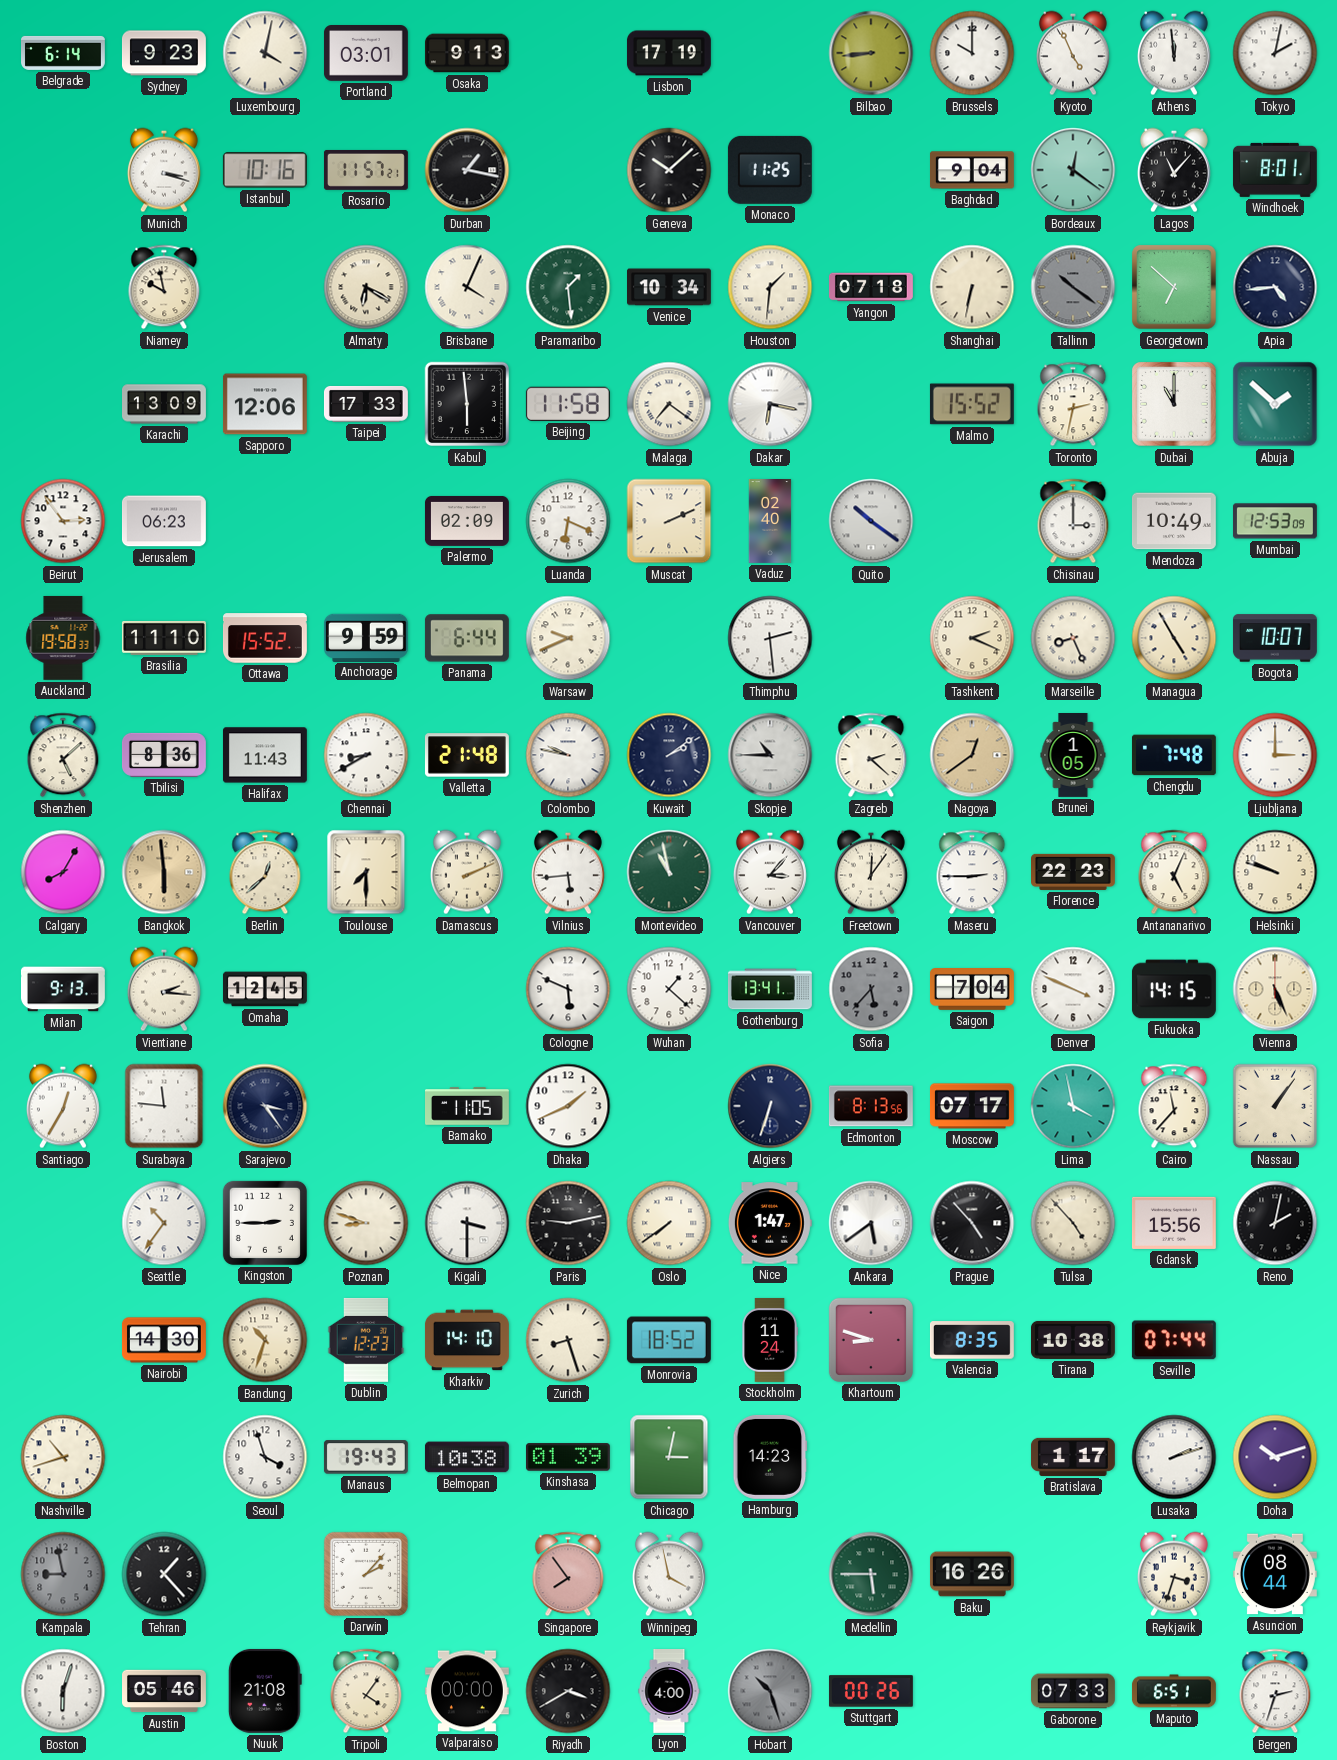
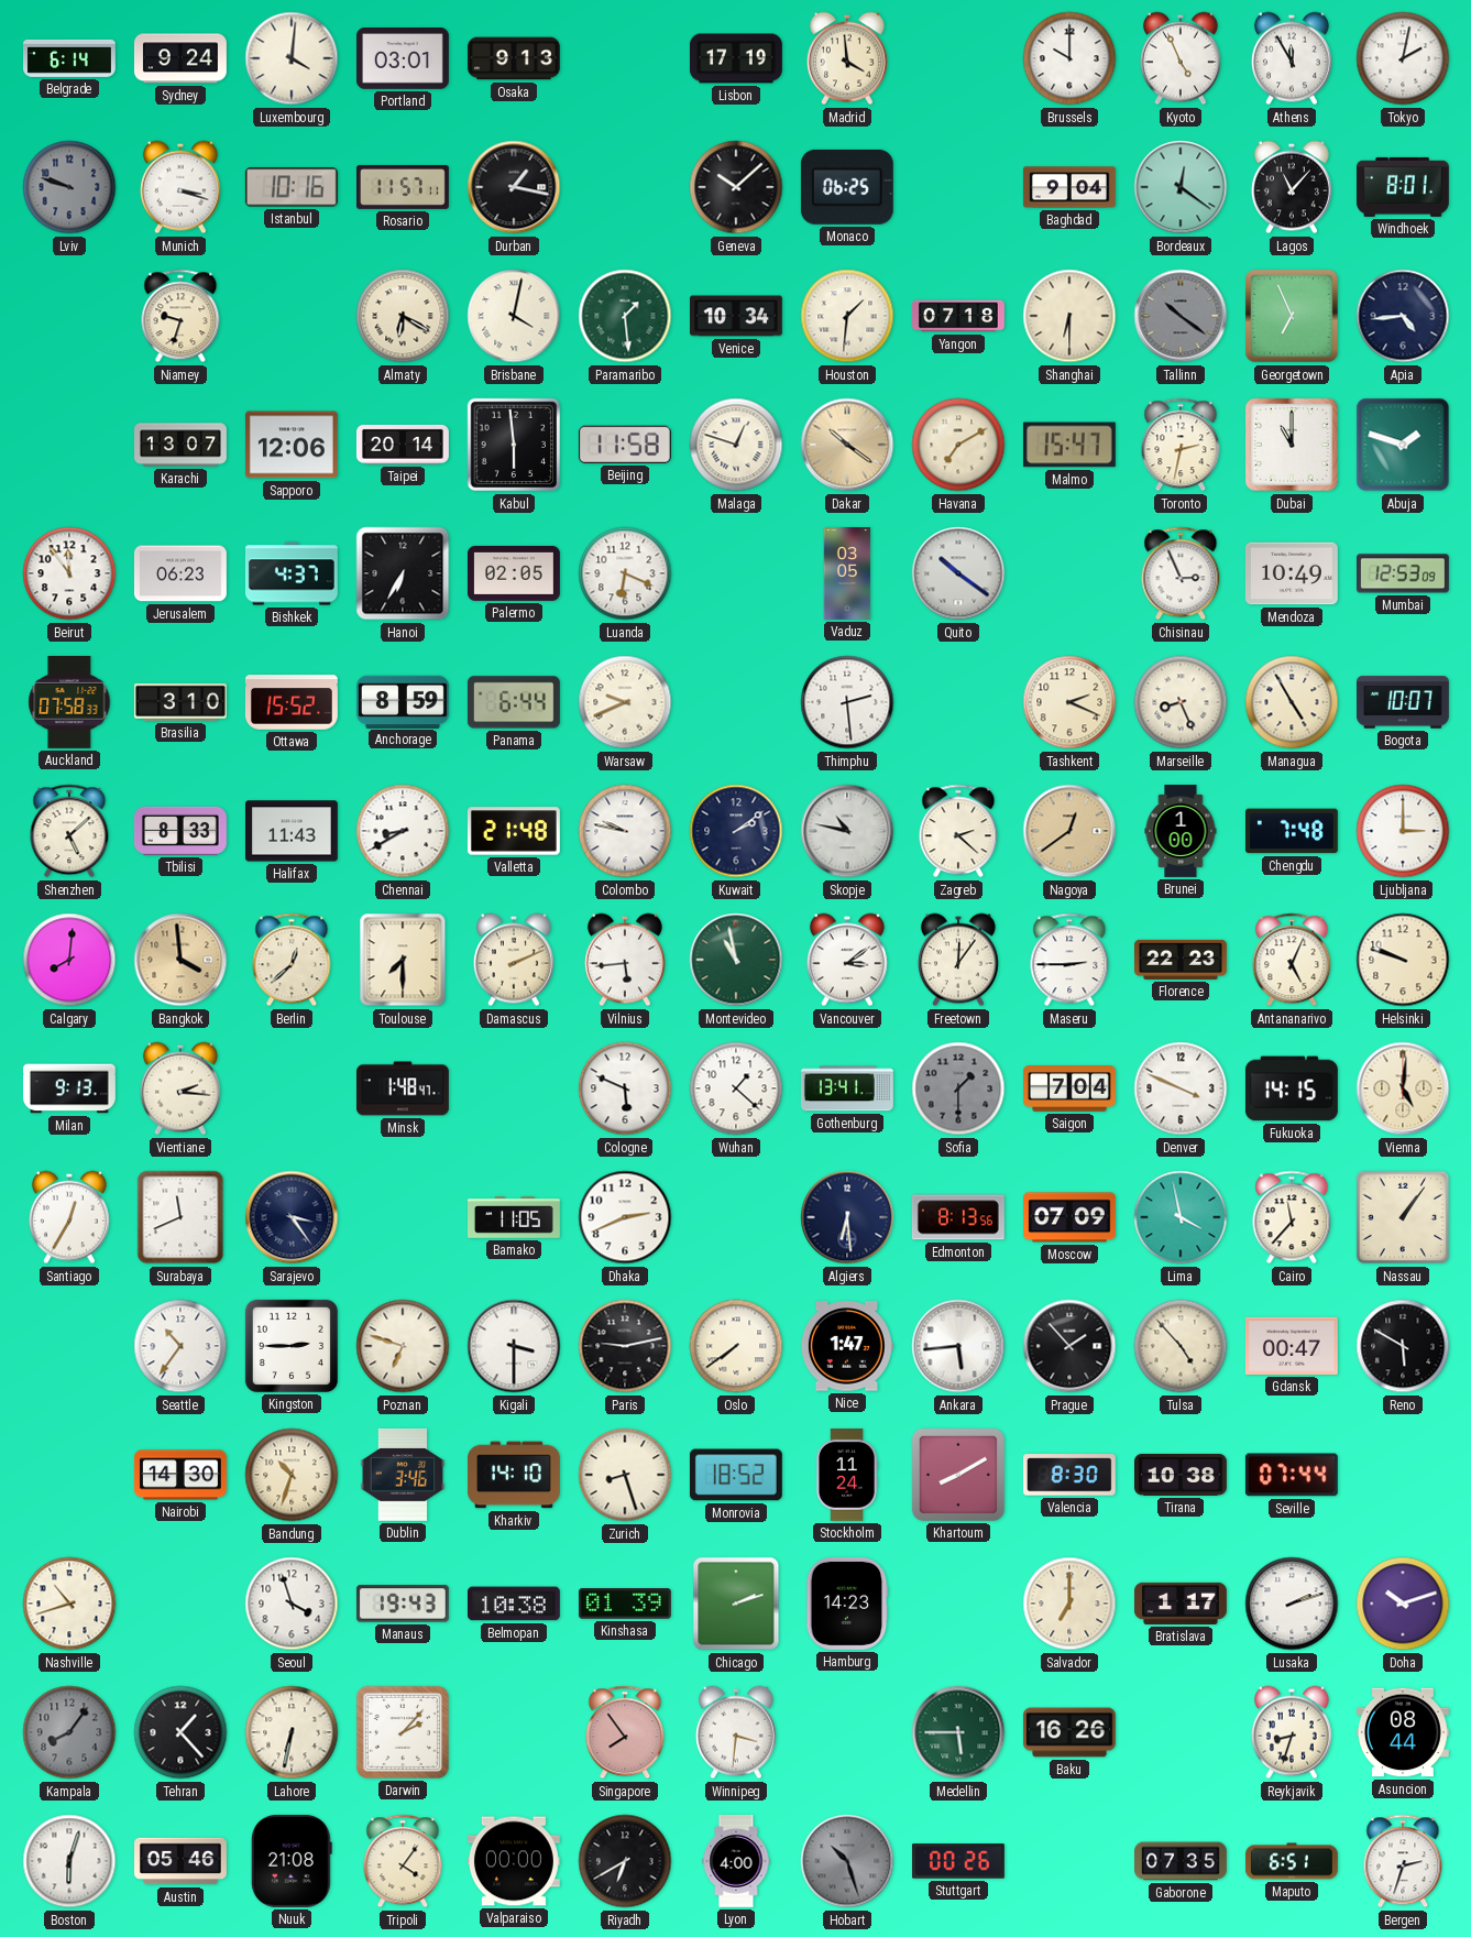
Sydney: 9:23 -> 9:24 (180, 58)
Luxembourg: 4:02 -> 4:01 (292, 58)
Madrid: none -> 3:59 (847, 58)
Bilbao: 8:44 -> none (871, 53)
Athens: 11:59 -> 11:55 (1292, 58)
Lviv: none -> 9:48 (69, 187)
Rosario: 11:57:21 -> 11:57:11 (403, 187)
Monaco: 11:25 -> 06:25 (847, 187)
Niamey: 9:58 -> 9:33 (180, 316)
Brisbane: 4:04 -> 4:02 (514, 316)
Shanghai: 6:32 -> 6:30 (1069, 316)
Georgetown: 6:52 -> 6:56 (1292, 316)
Karachi: 13:09 -> 13:07 (182, 445)
Taipei: 17:33 -> 20:14 (403, 445)
Malaga: 7:21 -> 12:48 (736, 445)
Dakar: 6:17 -> 10:21 (847, 445)
Dakar dial: white -> champagne (847, 445)
Havana: none -> 7:10 (958, 445)
Malmo: 15:52 -> 15:47 (1069, 445)
Abuja: 1:52 -> 1:48 (1403, 445)
Beirut: 2:54 -> 11:54 (69, 573)
Bishkek: none -> 4:37 (292, 573)
Hanoi: none -> 6:35 (403, 573)
Palermo: 02:09 -> 02:05 (514, 573)
Muscat: 2:11 -> none (669, 521)
Vaduz: 02:40 -> 03:05 (847, 574)
Chisinau: 3:00 -> 2:56 (1181, 573)
Auckland: 19:58 -> 07:58 (69, 702)
Brasilia: 11:10 -> 3:10 (180, 702)
Anchorage: 9:59 -> 8:59 (403, 701)
Tbilisi: 8:36 -> 8:33 (180, 831)
Skopje: 10:45 -> 10:47 (847, 831)
Brunei: 1:05 -> 1:00 (1181, 832)
Calgary: 8:05 -> 8:01 (69, 960)
Bangkok: 5:59 -> 3:59 (180, 960)
Vancouver: 3:07 -> 3:09 (847, 960)
Omaha: 12:45 -> none (265, 989)
Minsk: none -> 1:48 (403, 1088)
Sofia: 5:37 -> 1:30 (958, 1088)
Vienna: 5:26 -> 5:01 (1403, 1088)
Surabaya: 11:46 -> 11:41 (180, 1217)
Dhaka: 1:41 -> 2:41 (625, 1217)
Algiers: 6:33 -> 6:29 (847, 1217)
Moscow: 07:17 -> 07:09 (1069, 1217)
Poznan: 8:48 -> 6:48 (403, 1346)
Ankara: 5:39 -> 5:44 (958, 1346)
Prague: 4:53 -> 1:53 (1069, 1346)
Gdansk: 15:56 -> 00:47 (1292, 1346)
Reno: 2:02 -> 5:50 (1403, 1346)
Dublin: 12:23 -> 3:46 (403, 1475)
Khartoum: 8:48 -> 8:10 (958, 1475)
Valencia: 8:35 -> 8:30 (1069, 1475)
Chicago: 3:02 -> 2:12 (736, 1604)
Salvador: none -> 7:00 (1069, 1604)
Kampala: 8:58 -> 8:06 (69, 1732)
Lahore: none -> 6:32 (292, 1732)
Winnipeg: 3:58 -> 3:31 (736, 1732)
Reykjavik: 3:33 -> 8:33 (1292, 1732)
Riyadh: 3:40 -> 6:40 (625, 1861)
Gaborone: 07:33 -> 07:35 (1182, 1861)
